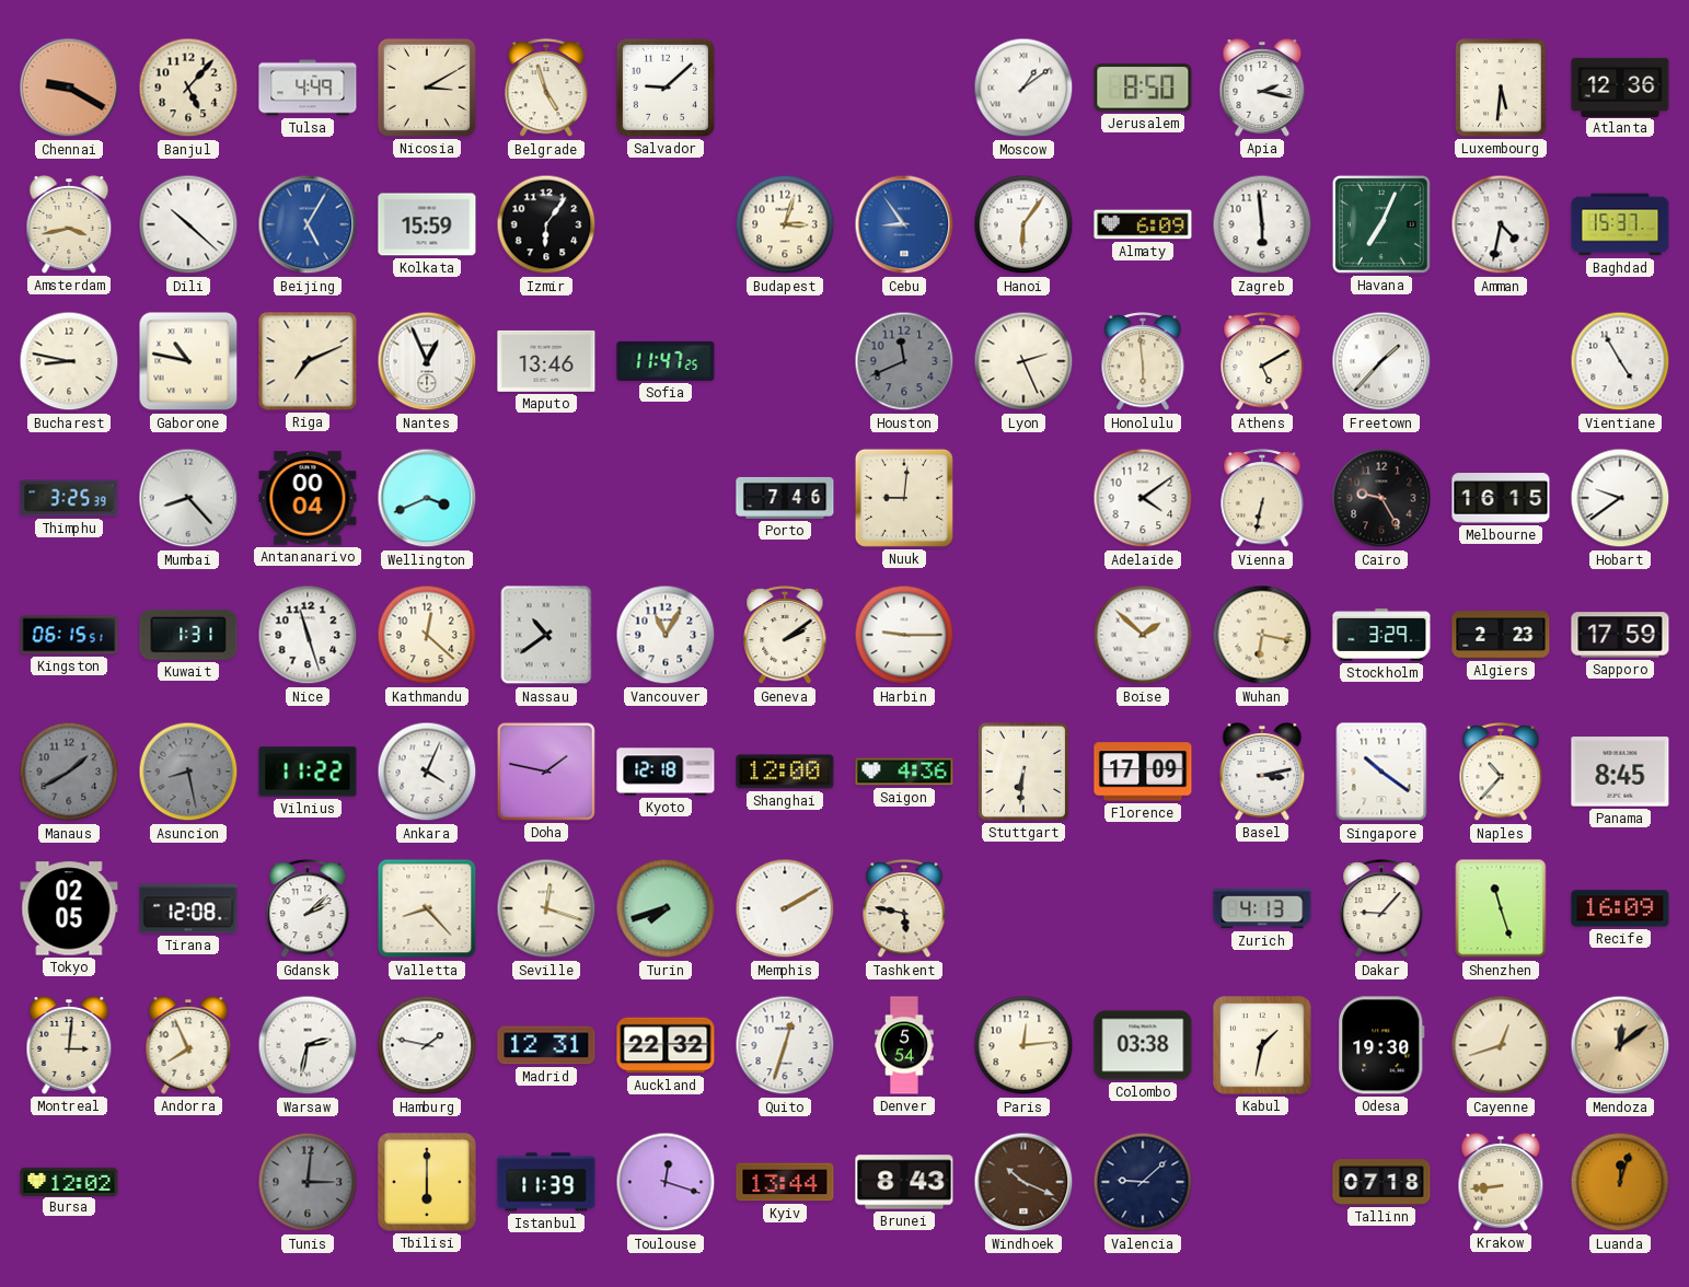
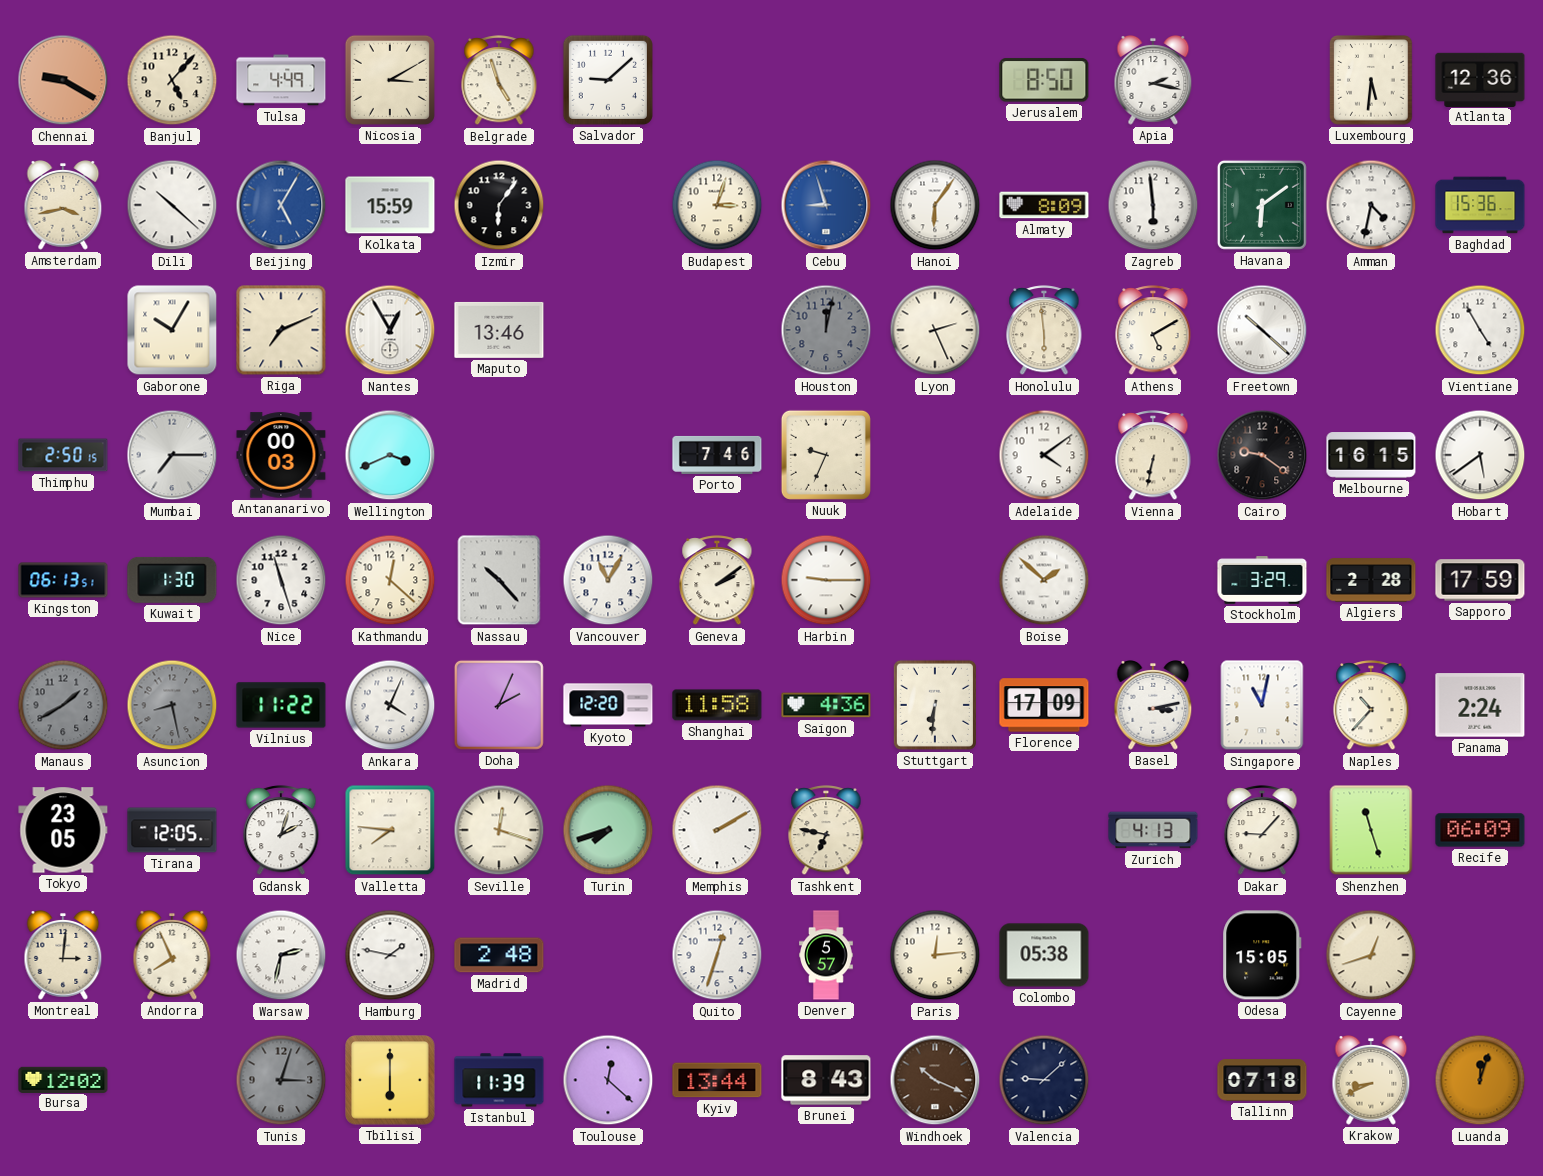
Moscow: 1:09 -> none (1023, 88)
Cebu: 8:54 -> 8:57 (826, 205)
Almaty: 6:09 -> 8:09 (1044, 205)
Havana: 7:04 -> 6:09 (1262, 205)
Baghdad: 15:37 -> 15:36 (1480, 205)
Bucharest: 8:47 -> none (69, 361)
Gaborone: 10:47 -> 10:05 (172, 330)
Nantes: 12:56 -> 12:55 (390, 330)
Sofia: 11:47 -> none (666, 361)
Houston: 11:41 -> 12:02 (826, 330)
Freetown: 1:37 -> 10:22 (1262, 330)
Thimphu: 3:25 -> 2:50 (63, 455)
Mumbai: 8:23 -> 7:15 (172, 455)
Antananarivo: 00:04 -> 00:03 (281, 455)
Nuuk: 9:01 -> 9:34 (826, 455)
Cairo: 9:25 -> 9:21 (1262, 455)
Hobart: 9:39 -> 5:39 (1480, 455)
Kingston: 06:15 -> 06:13 (63, 580)
Kuwait: 1:31 -> 1:30 (172, 580)
Nassau: 10:39 -> 10:23 (499, 580)
Wuhan: 6:17 -> none (1262, 635)
Algiers: 2:23 -> 2:28 (1371, 580)
Doha: 1:47 -> 2:04 (499, 705)
Kyoto: 12:18 -> 12:20 (608, 705)
Shanghai: 12:00 -> 11:58 (717, 705)
Singapore: 10:21 -> 11:02 (1262, 705)
Panama: 8:45 -> 2:24 (1480, 705)
Tokyo: 02:05 -> 23:05 (63, 830)
Tirana: 12:08 -> 12:05 (172, 830)
Gdansk: 2:08 -> 2:03 (281, 831)
Valletta: 8:23 -> 7:46 (390, 830)
Tashkent: 5:47 -> 6:47 (826, 831)
Recife: 16:09 -> 06:09 (1480, 830)
Madrid: 12:31 -> 2:48 (499, 955)
Auckland: 22:32 -> none (666, 1045)
Denver: 5:54 -> 5:57 (827, 955)
Colombo: 03:38 -> 05:38 (1044, 955)
Kabul: 1:32 -> none (1262, 1045)
Odesa: 19:30 -> 15:05 (1262, 955)
Mendoza: 12:09 -> none (1620, 1045)
Tunis: 3:01 -> 3:03 (281, 1080)
Toulouse: 12:18 -> 12:22 (608, 1080)
Krakow: 8:44 -> 8:41 (1371, 1081)
